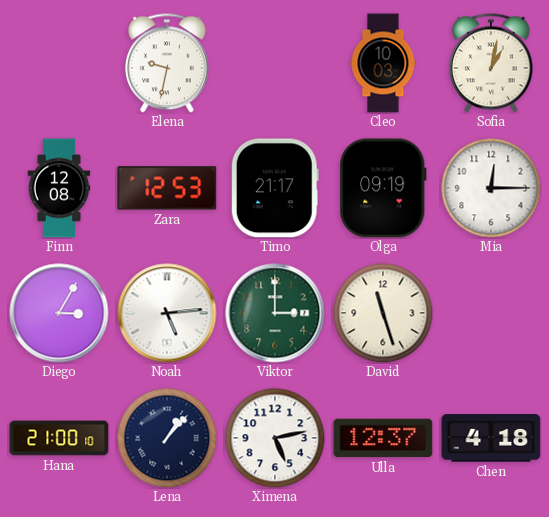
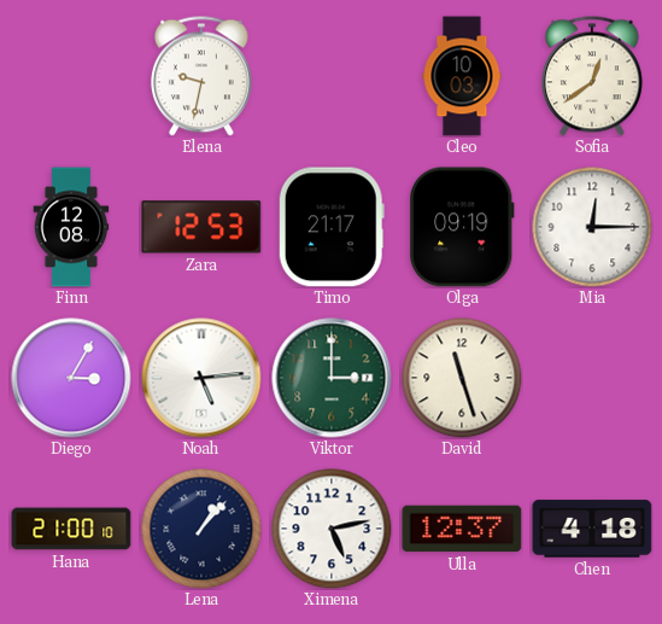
Sofia: 1:02 -> 12:39 (592, 76)
